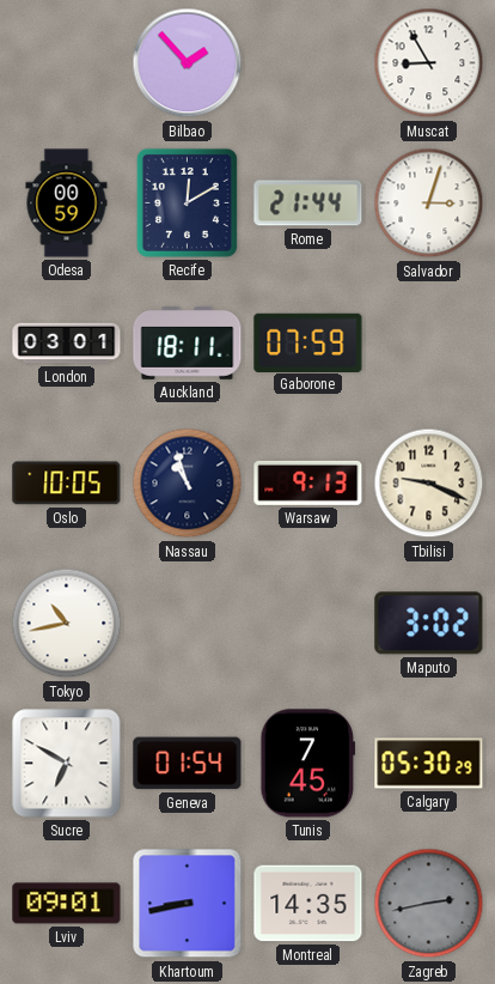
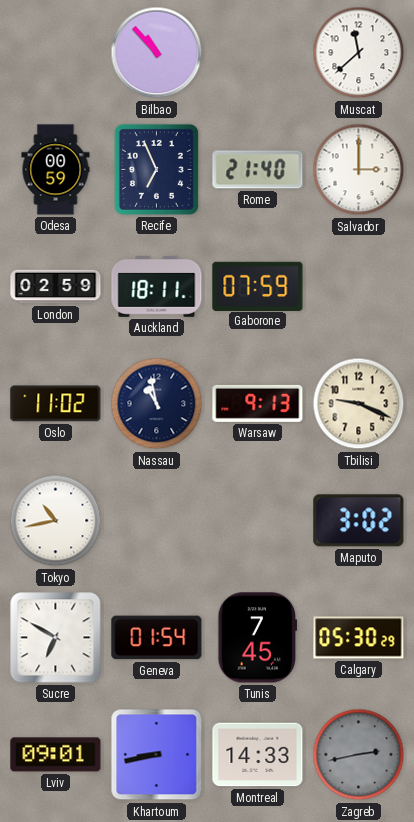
Bilbao: 1:53 -> 10:53 (157, 53)
Muscat: 8:55 -> 11:38 (359, 53)
Recife: 12:10 -> 6:56 (156, 169)
Rome: 21:44 -> 21:40 (258, 170)
Salvador: 3:03 -> 3:00 (359, 170)
London: 03:01 -> 02:59 (56, 287)
Oslo: 10:05 -> 11:02 (56, 404)
Nassau: 10:57 -> 10:58 (157, 404)
Montreal: 14:35 -> 14:33 (258, 755)
